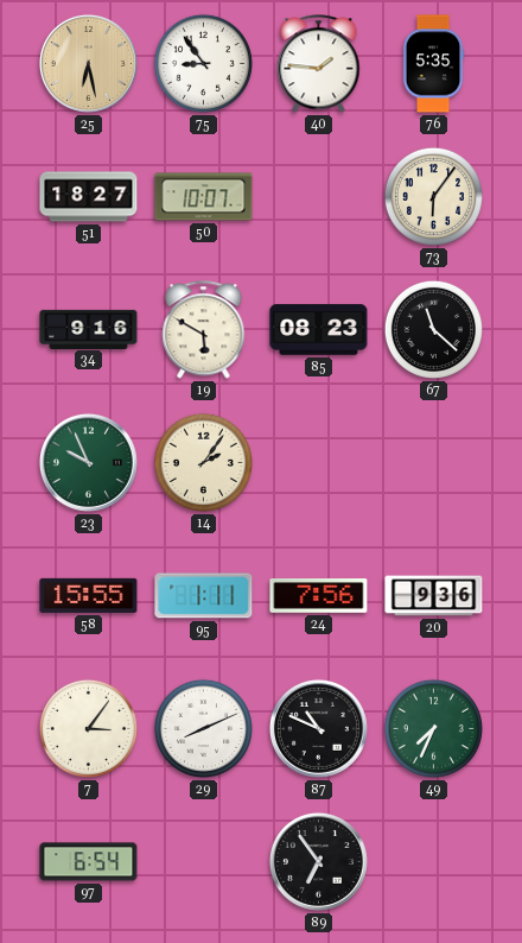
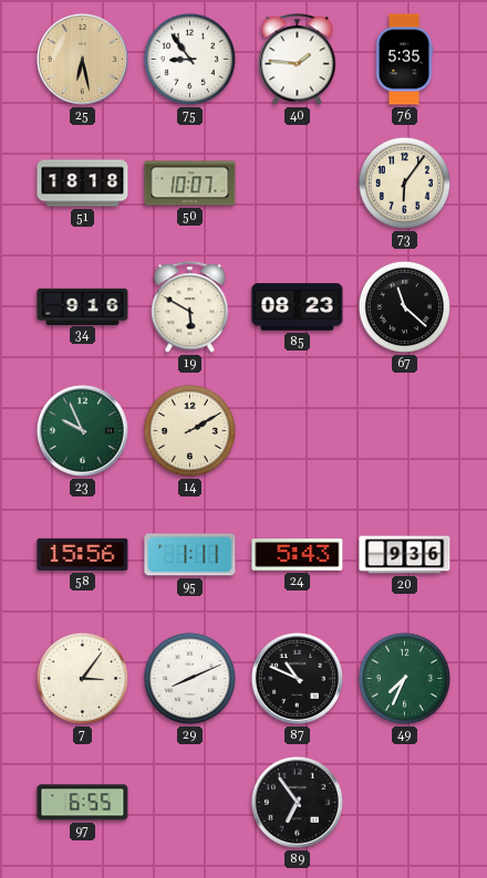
51: 18:27 -> 18:18 (83, 184)
14: 2:06 -> 2:10 (189, 430)
58: 15:55 -> 15:56 (83, 554)
24: 7:56 -> 5:43 (298, 555)
97: 6:54 -> 6:55 (83, 803)
